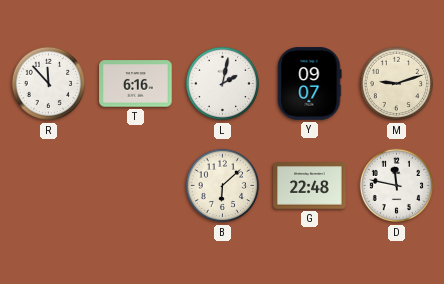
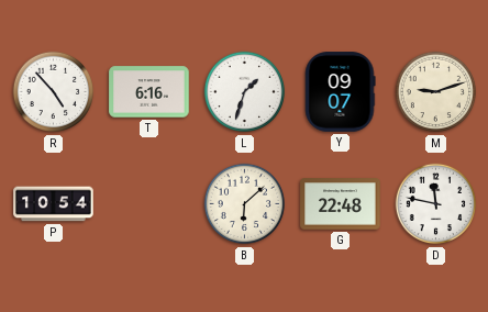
R: 11:53 -> 4:53 (54, 92)
L: 2:02 -> 1:33 (245, 92)
P: none -> 10:54 (54, 204)
